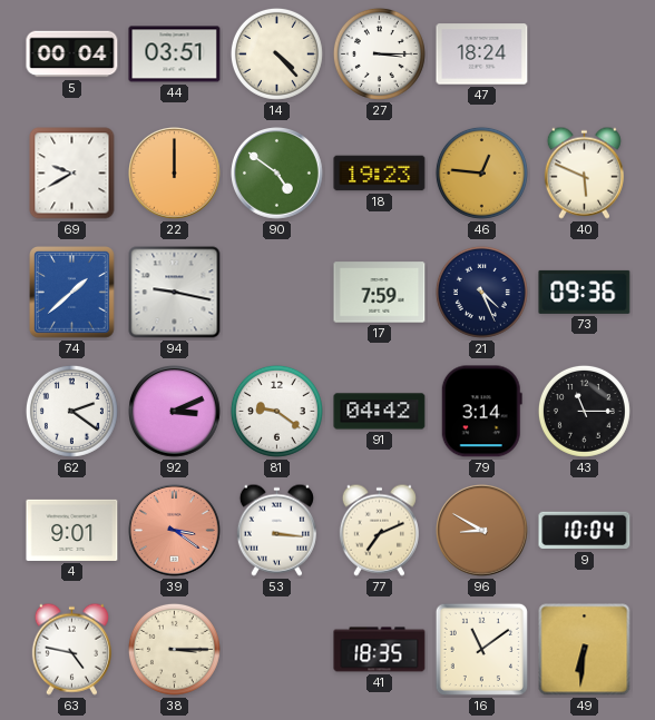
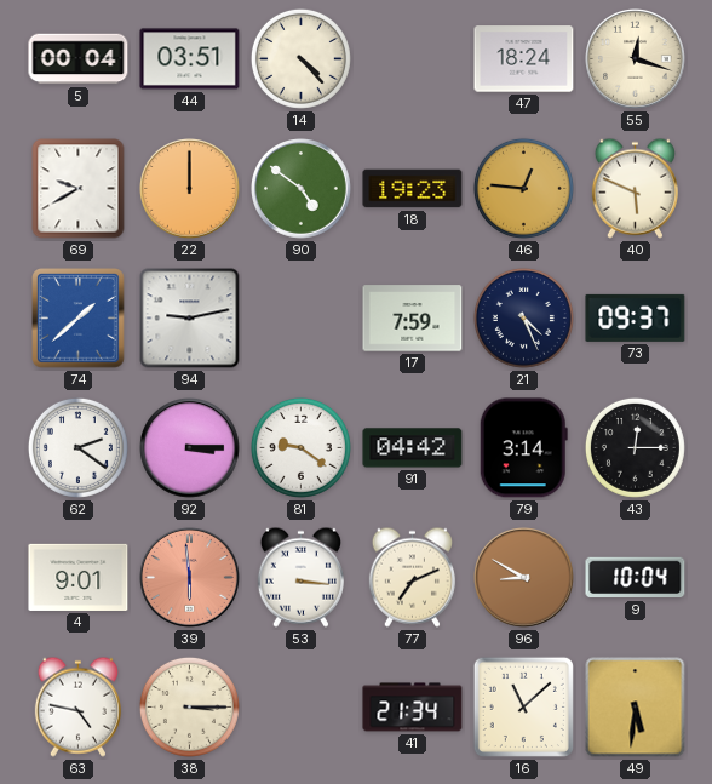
27: 3:15 -> none (379, 53)
55: none -> 12:18 (636, 59)
94: 9:17 -> 9:13 (190, 319)
73: 09:36 -> 09:37 (636, 317)
92: 3:11 -> 3:15 (190, 448)
43: 11:15 -> 12:15 (635, 447)
39: 3:21 -> 5:59 (190, 578)
41: 18:35 -> 21:34 (413, 708)
16: 11:09 -> 11:08 (523, 706)
49: 6:31 -> 5:31 (636, 708)
